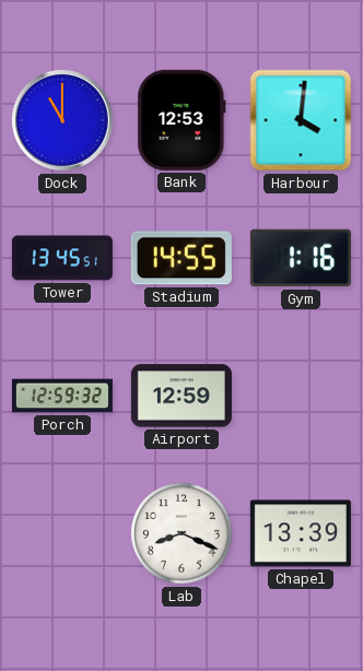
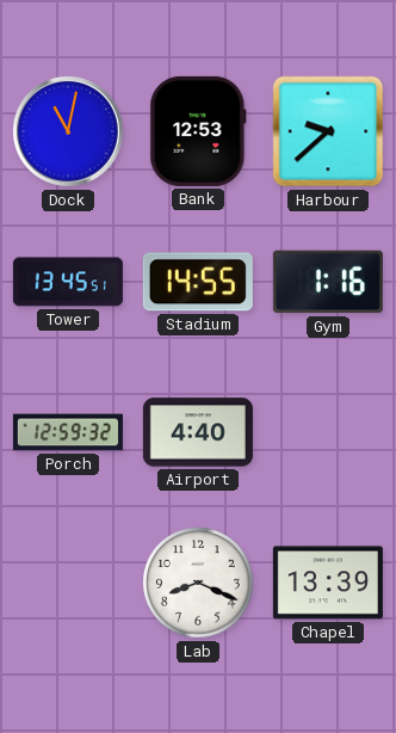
Dock: 11:00 -> 11:02 (68, 131)
Harbour: 4:01 -> 9:38 (328, 131)
Airport: 12:59 -> 4:40 (198, 432)
